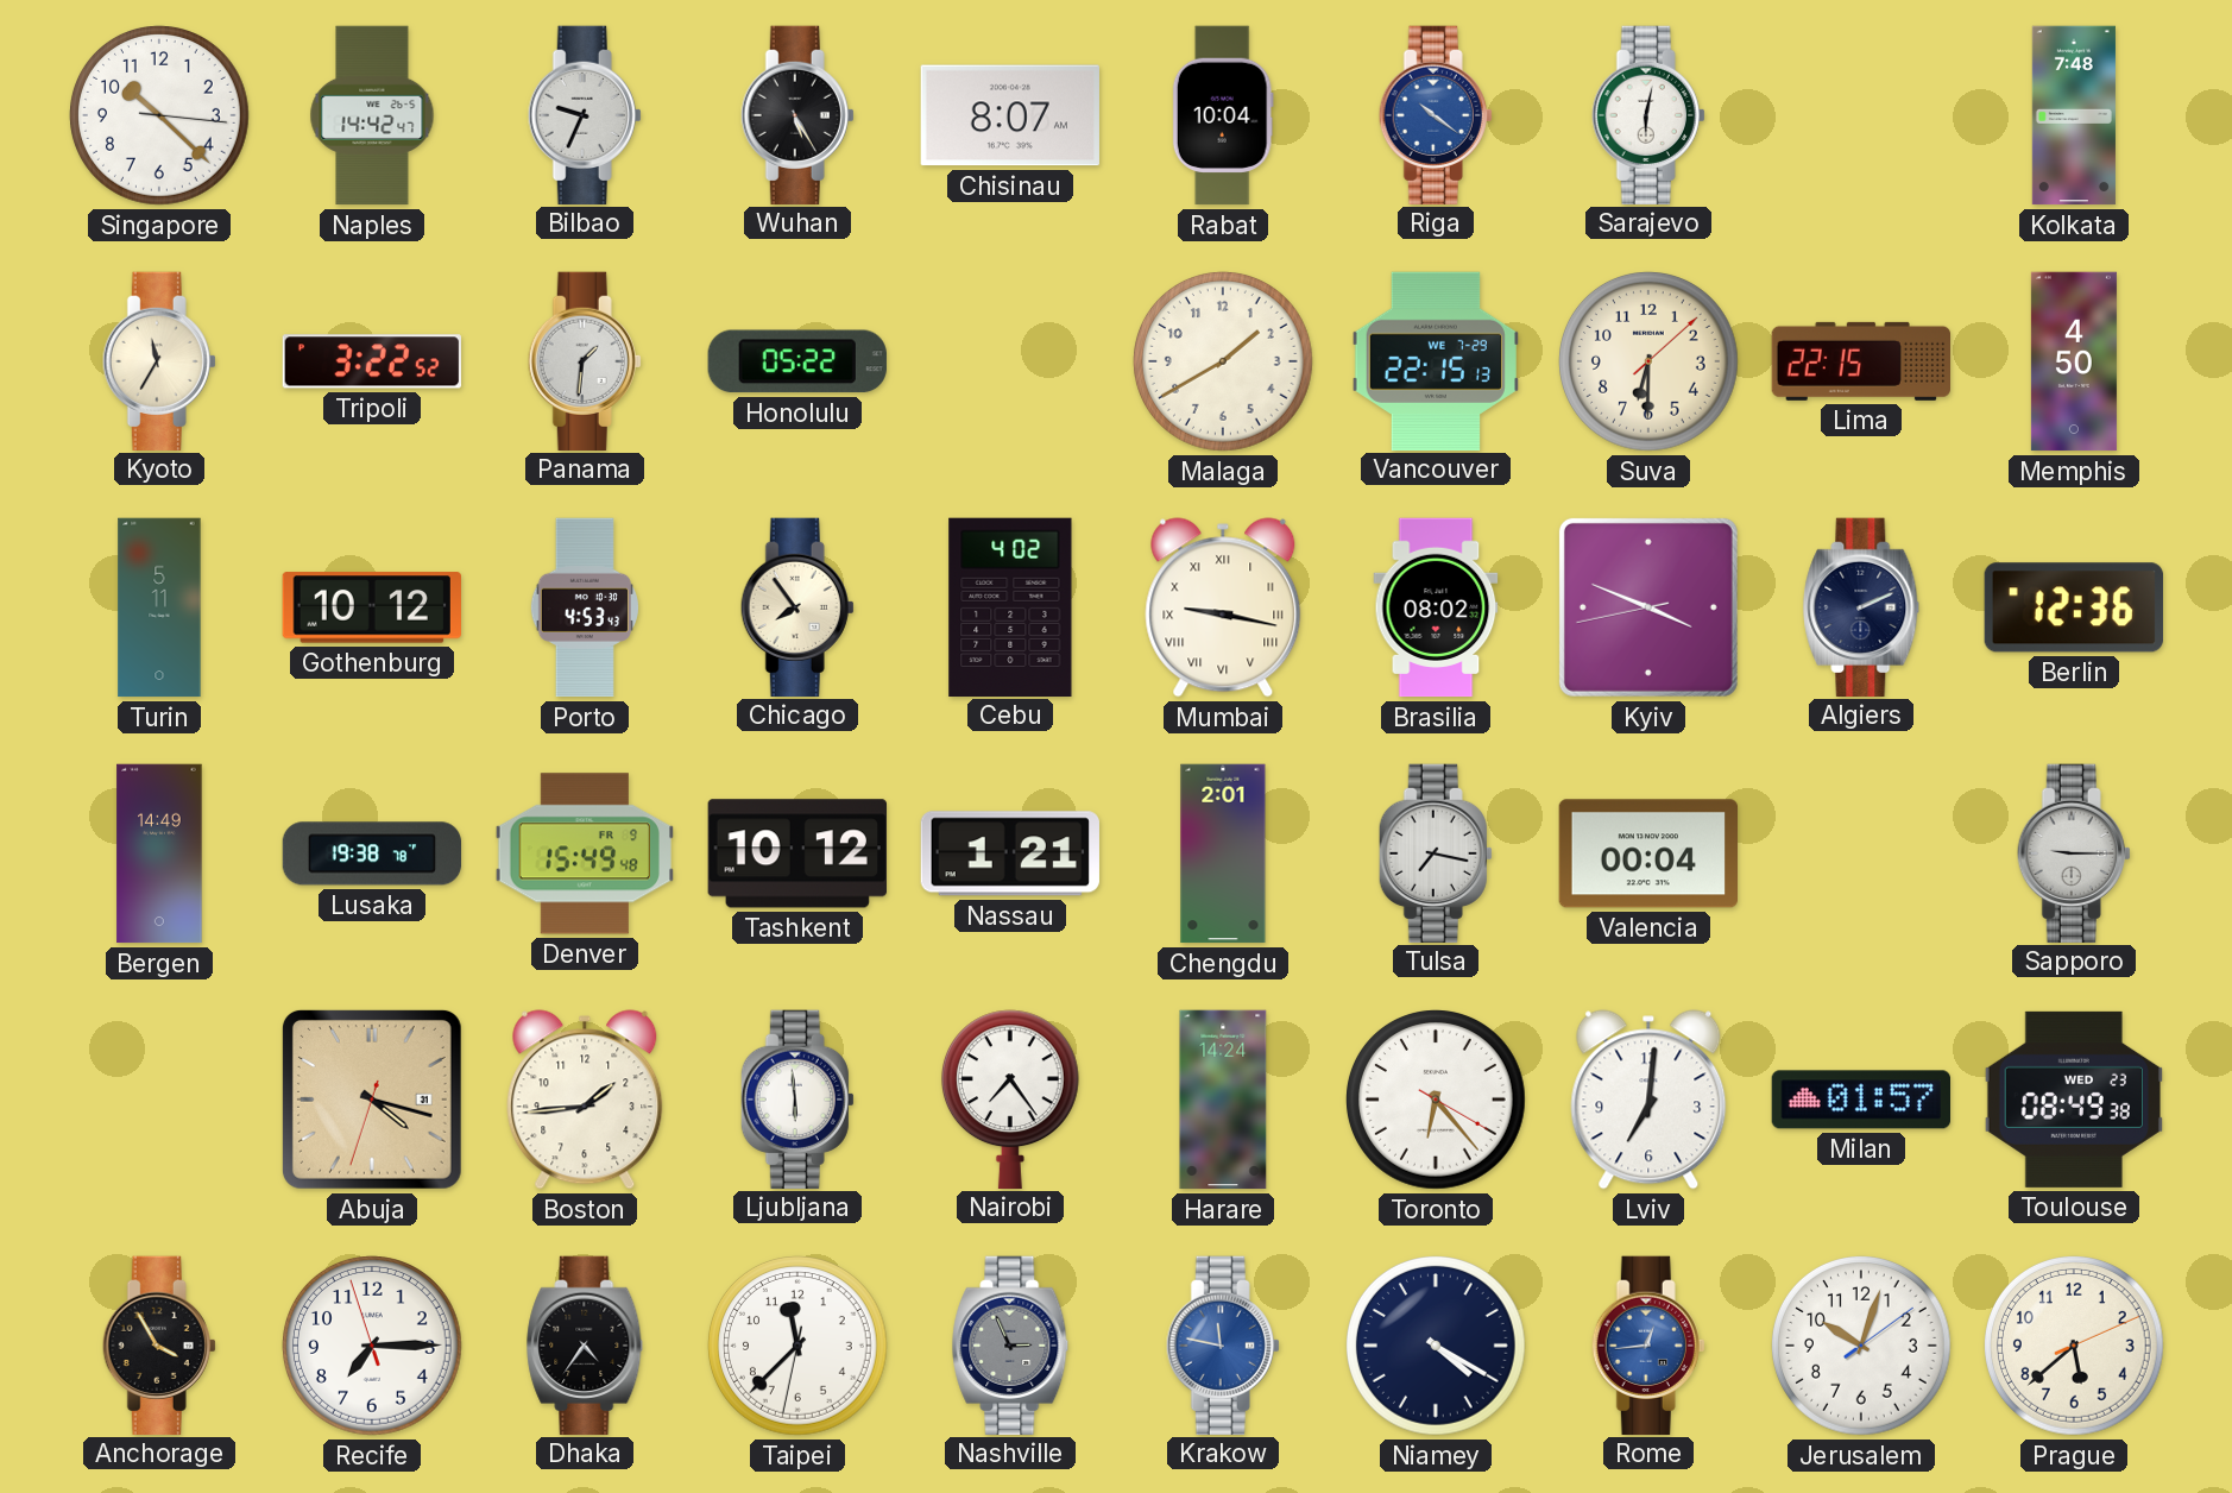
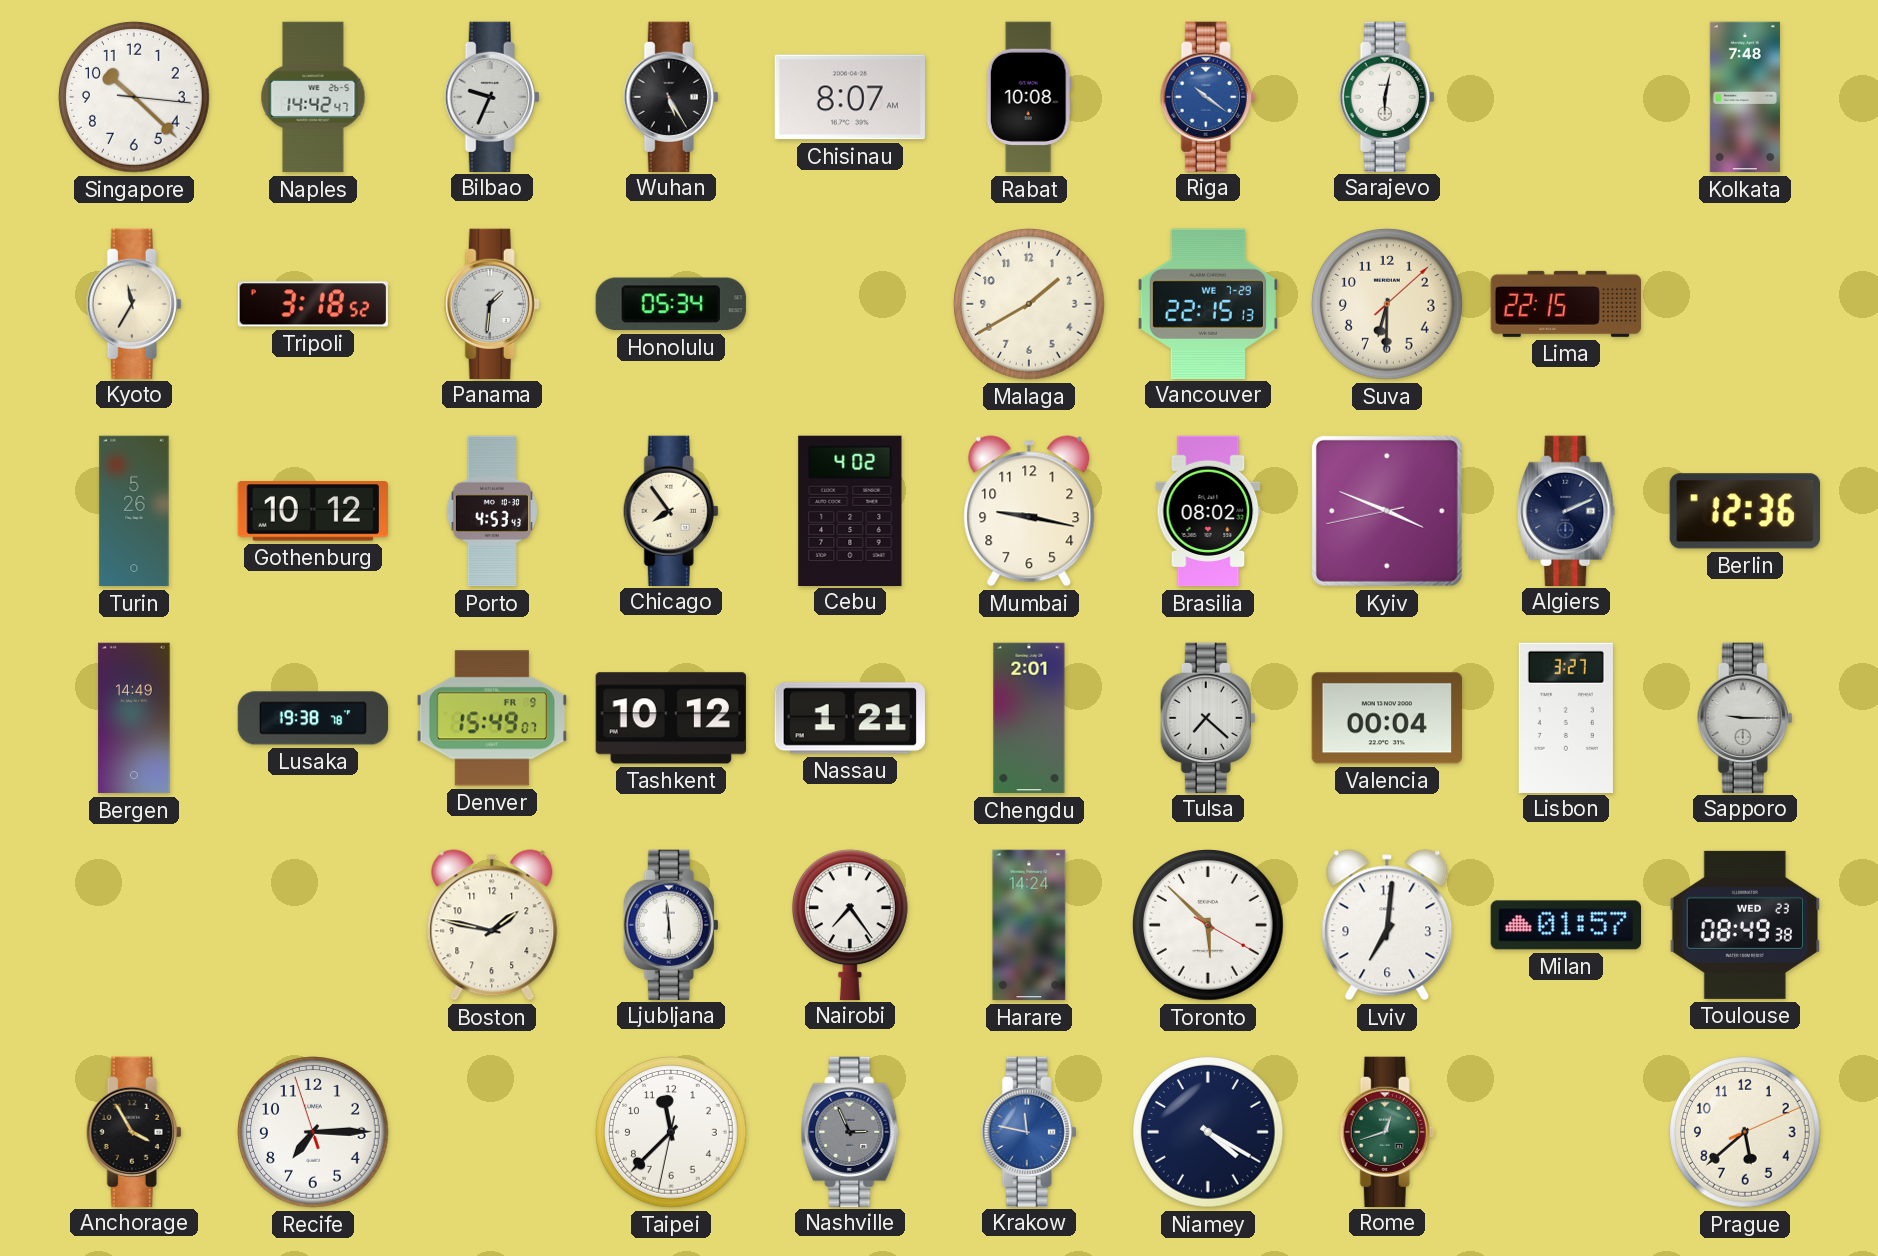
Rabat: 10:04 -> 10:08 (1029, 97)
Tripoli: 3:22 -> 3:18 (312, 304)
Honolulu: 05:22 -> 05:34 (671, 304)
Memphis: 4:50 -> none (2074, 361)
Turin: 5:11 -> 5:26 (134, 511)
Mumbai numerals: Roman -> Arabic (1029, 511)
Denver: 15:49:48 -> 15:49:07 (491, 718)
Tulsa: 7:17 -> 7:22 (1208, 717)
Lisbon: none -> 3:27 (1566, 717)
Abuja: 4:17 -> none (372, 1100)
Boston: 1:44 -> 1:47 (492, 925)
Toronto: 6:23 -> 5:52 (1209, 926)
Dhaka: 4:36 -> none (585, 1344)
Rome: 12:44 -> 12:42 (1387, 1131)
Rome dial: blue -> green (1387, 1131)
Jerusalem: 10:03 -> none (1862, 1347)
